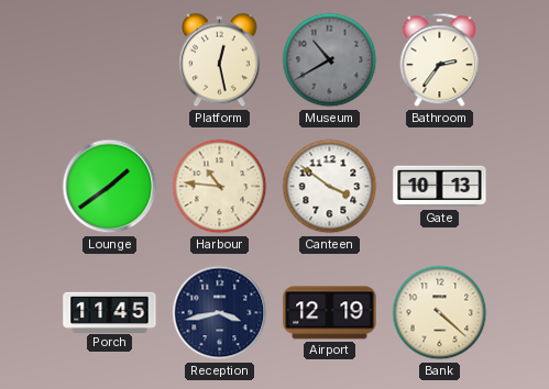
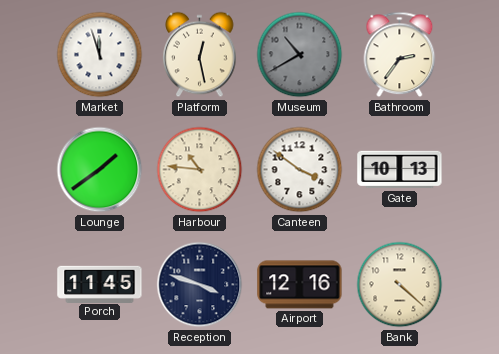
Market: none -> 11:57 (100, 55)
Reception: 3:43 -> 3:48 (200, 285)
Airport: 12:19 -> 12:16 (300, 285)
